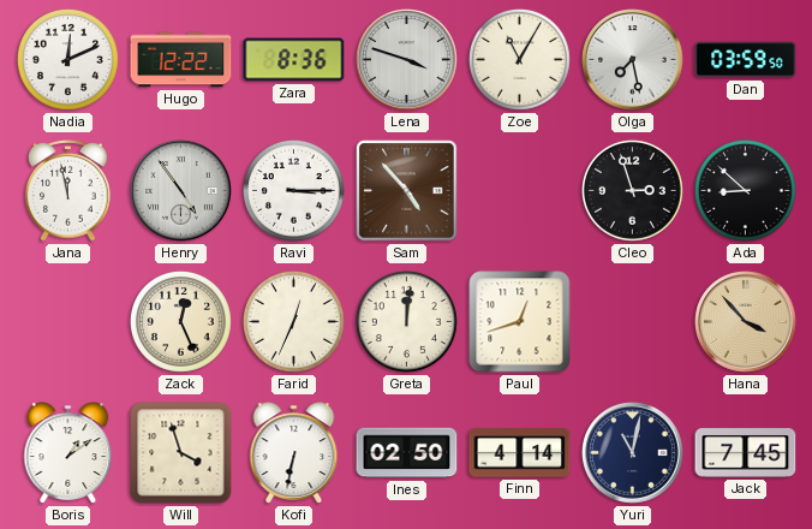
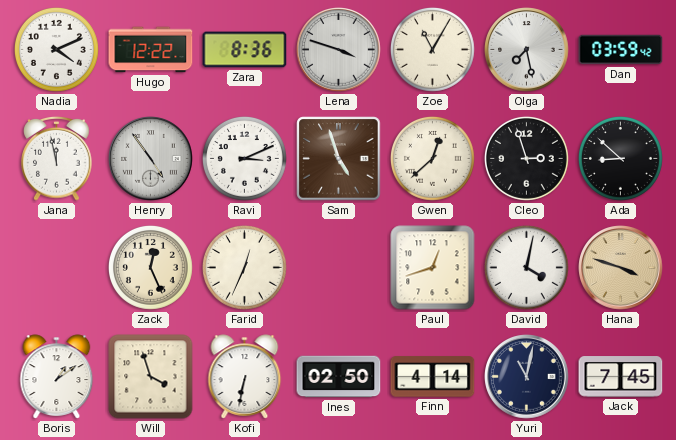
Nadia: 12:11 -> 4:11 (56, 49)
Dan: 03:59:50 -> 03:59:42 (621, 50)
Ravi: 3:15 -> 3:11 (244, 158)
Sam: 4:53 -> 4:57 (339, 159)
Gwen: none -> 12:38 (432, 158)
Greta: 12:01 -> none (406, 321)
David: none -> 4:02 (526, 267)
Hana: 3:53 -> 3:48 (621, 268)
